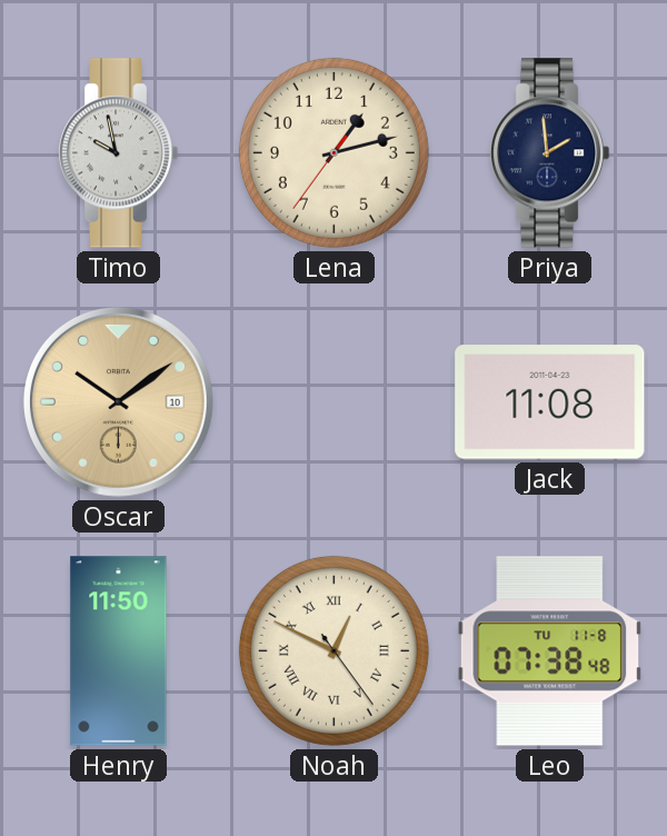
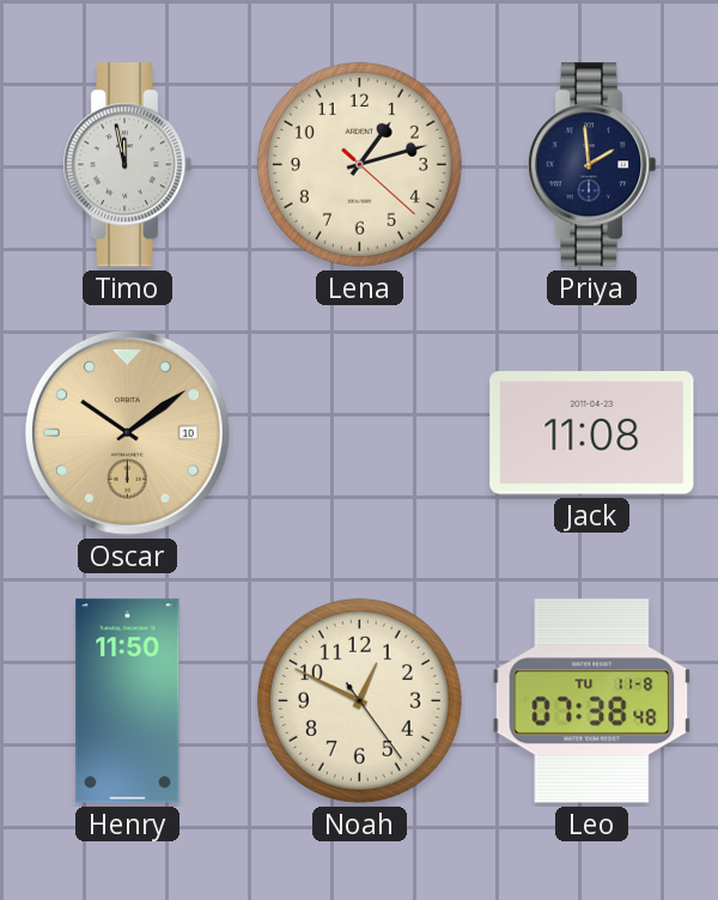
Timo: 9:58 -> 11:58 (127, 165)
Lena: 1:12:36 -> 1:12:22 (359, 164)
Noah numerals: Roman -> Arabic (359, 700)
